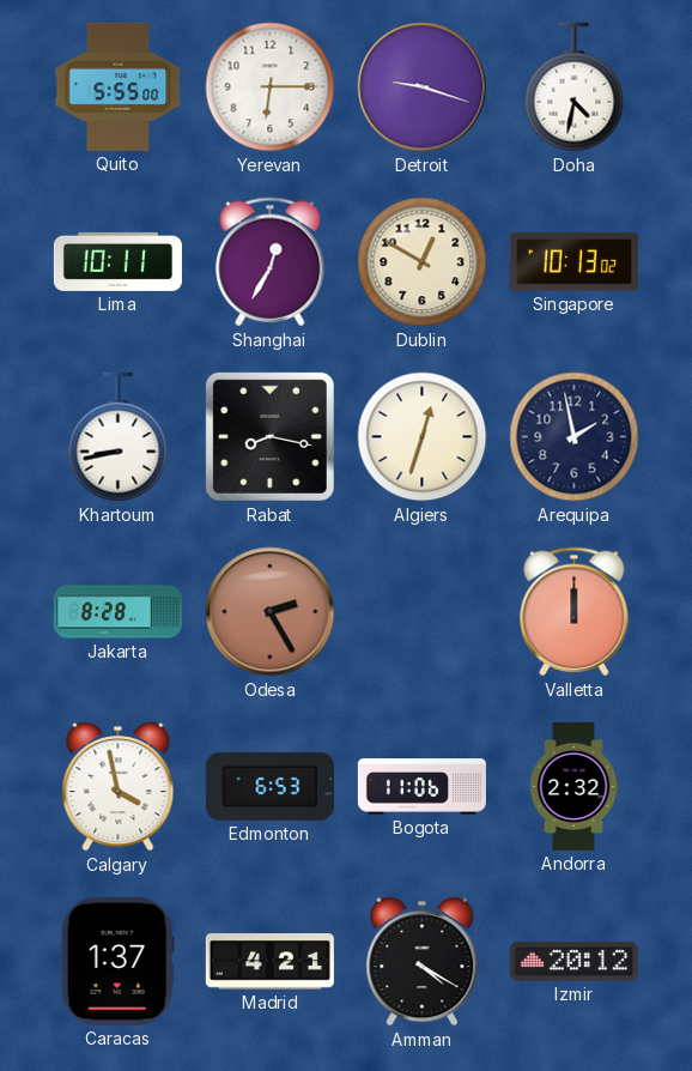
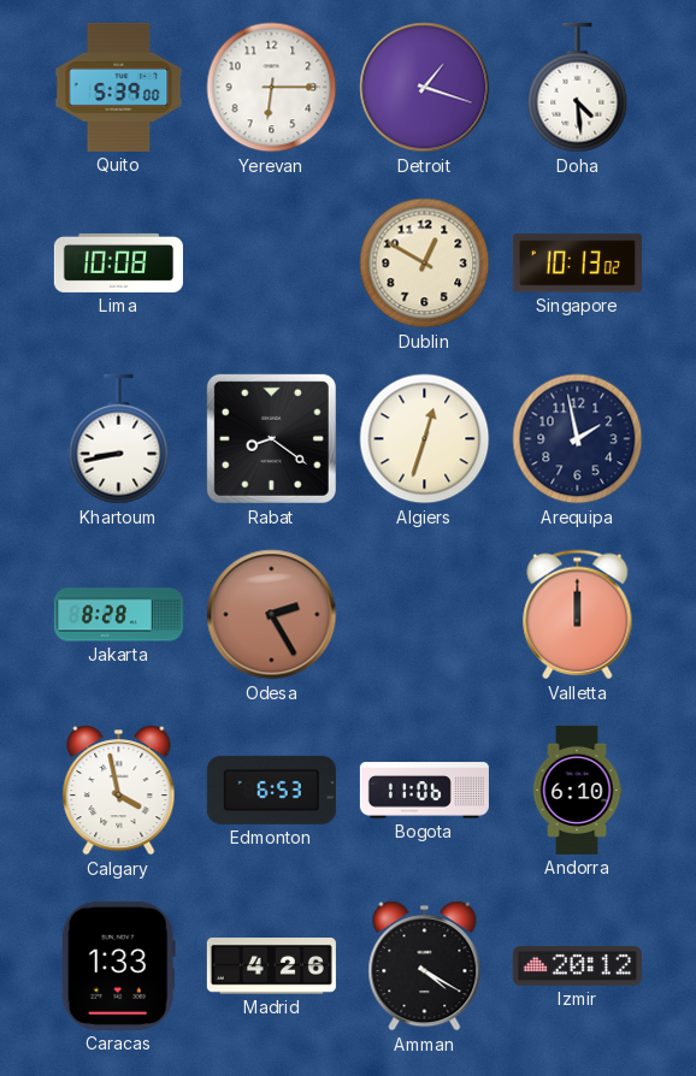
Quito: 5:55 -> 5:39 (119, 87)
Detroit: 9:18 -> 1:18 (425, 88)
Doha: 4:32 -> 4:29 (578, 88)
Lima: 10:11 -> 10:08 (118, 262)
Shanghai: 12:35 -> none (271, 262)
Rabat: 8:17 -> 8:21 (271, 438)
Andorra: 2:32 -> 6:10 (577, 790)
Caracas: 1:37 -> 1:33 (118, 965)
Madrid: 4:21 -> 4:26 (271, 966)
